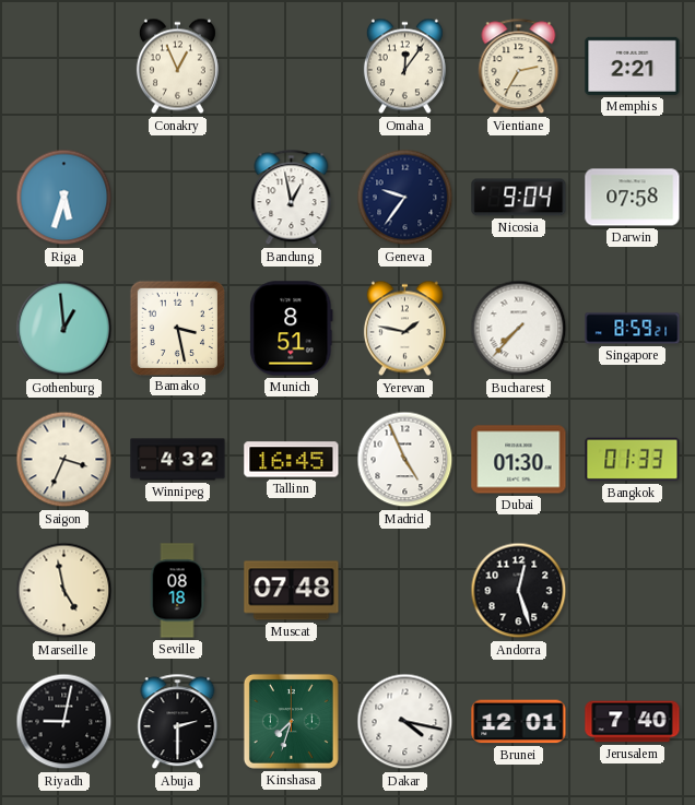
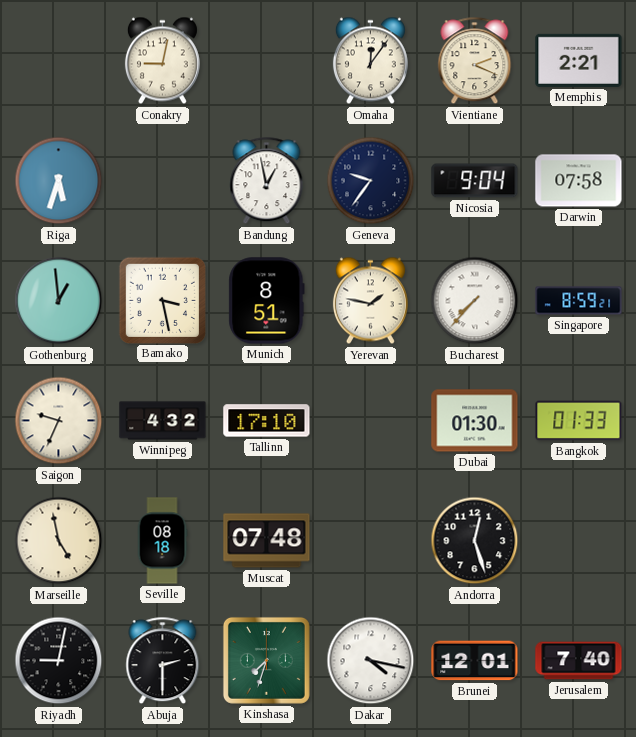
Conakry: 12:56 -> 9:02 (162, 61)
Vientiane: 2:35 -> 2:19 (475, 61)
Saigon: 3:34 -> 9:34 (59, 421)
Tallinn: 16:45 -> 17:10 (267, 421)
Madrid: 4:56 -> none (405, 460)
